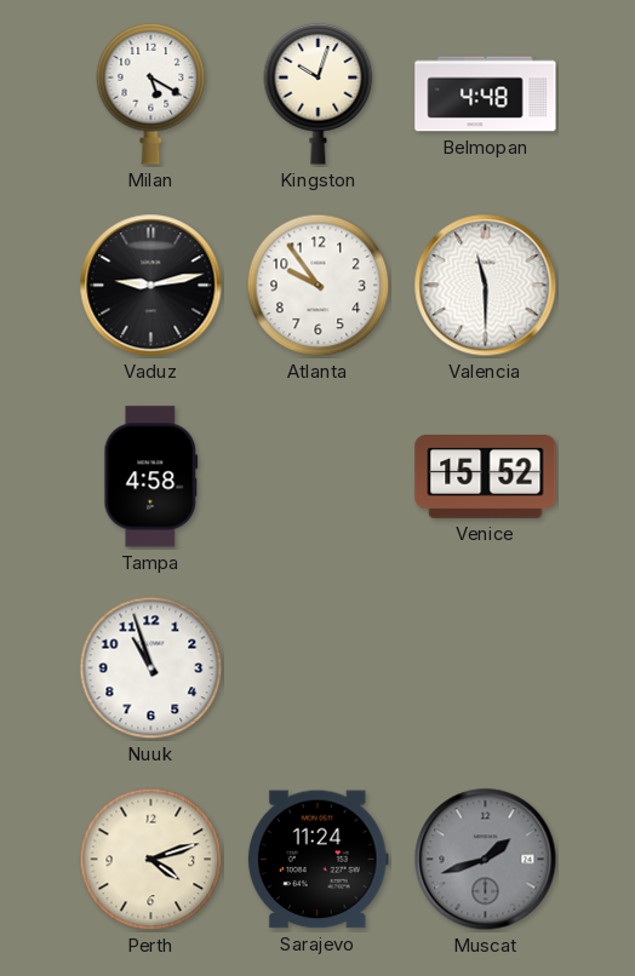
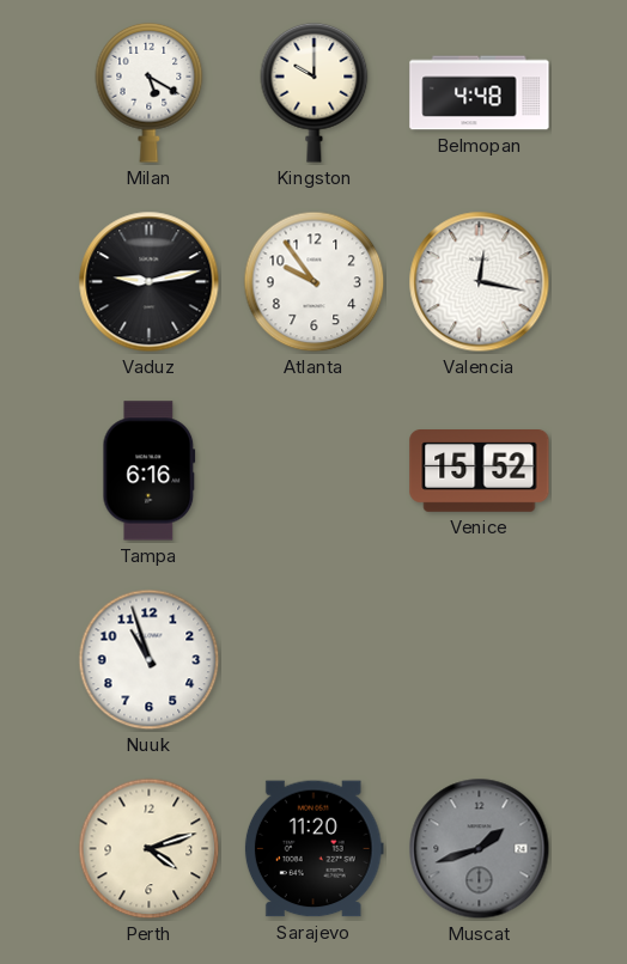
Kingston: 10:03 -> 10:00 (315, 92)
Valencia: 11:30 -> 12:17 (480, 282)
Tampa: 4:58 -> 6:16 (150, 471)
Sarajevo: 11:24 -> 11:20 (313, 849)
